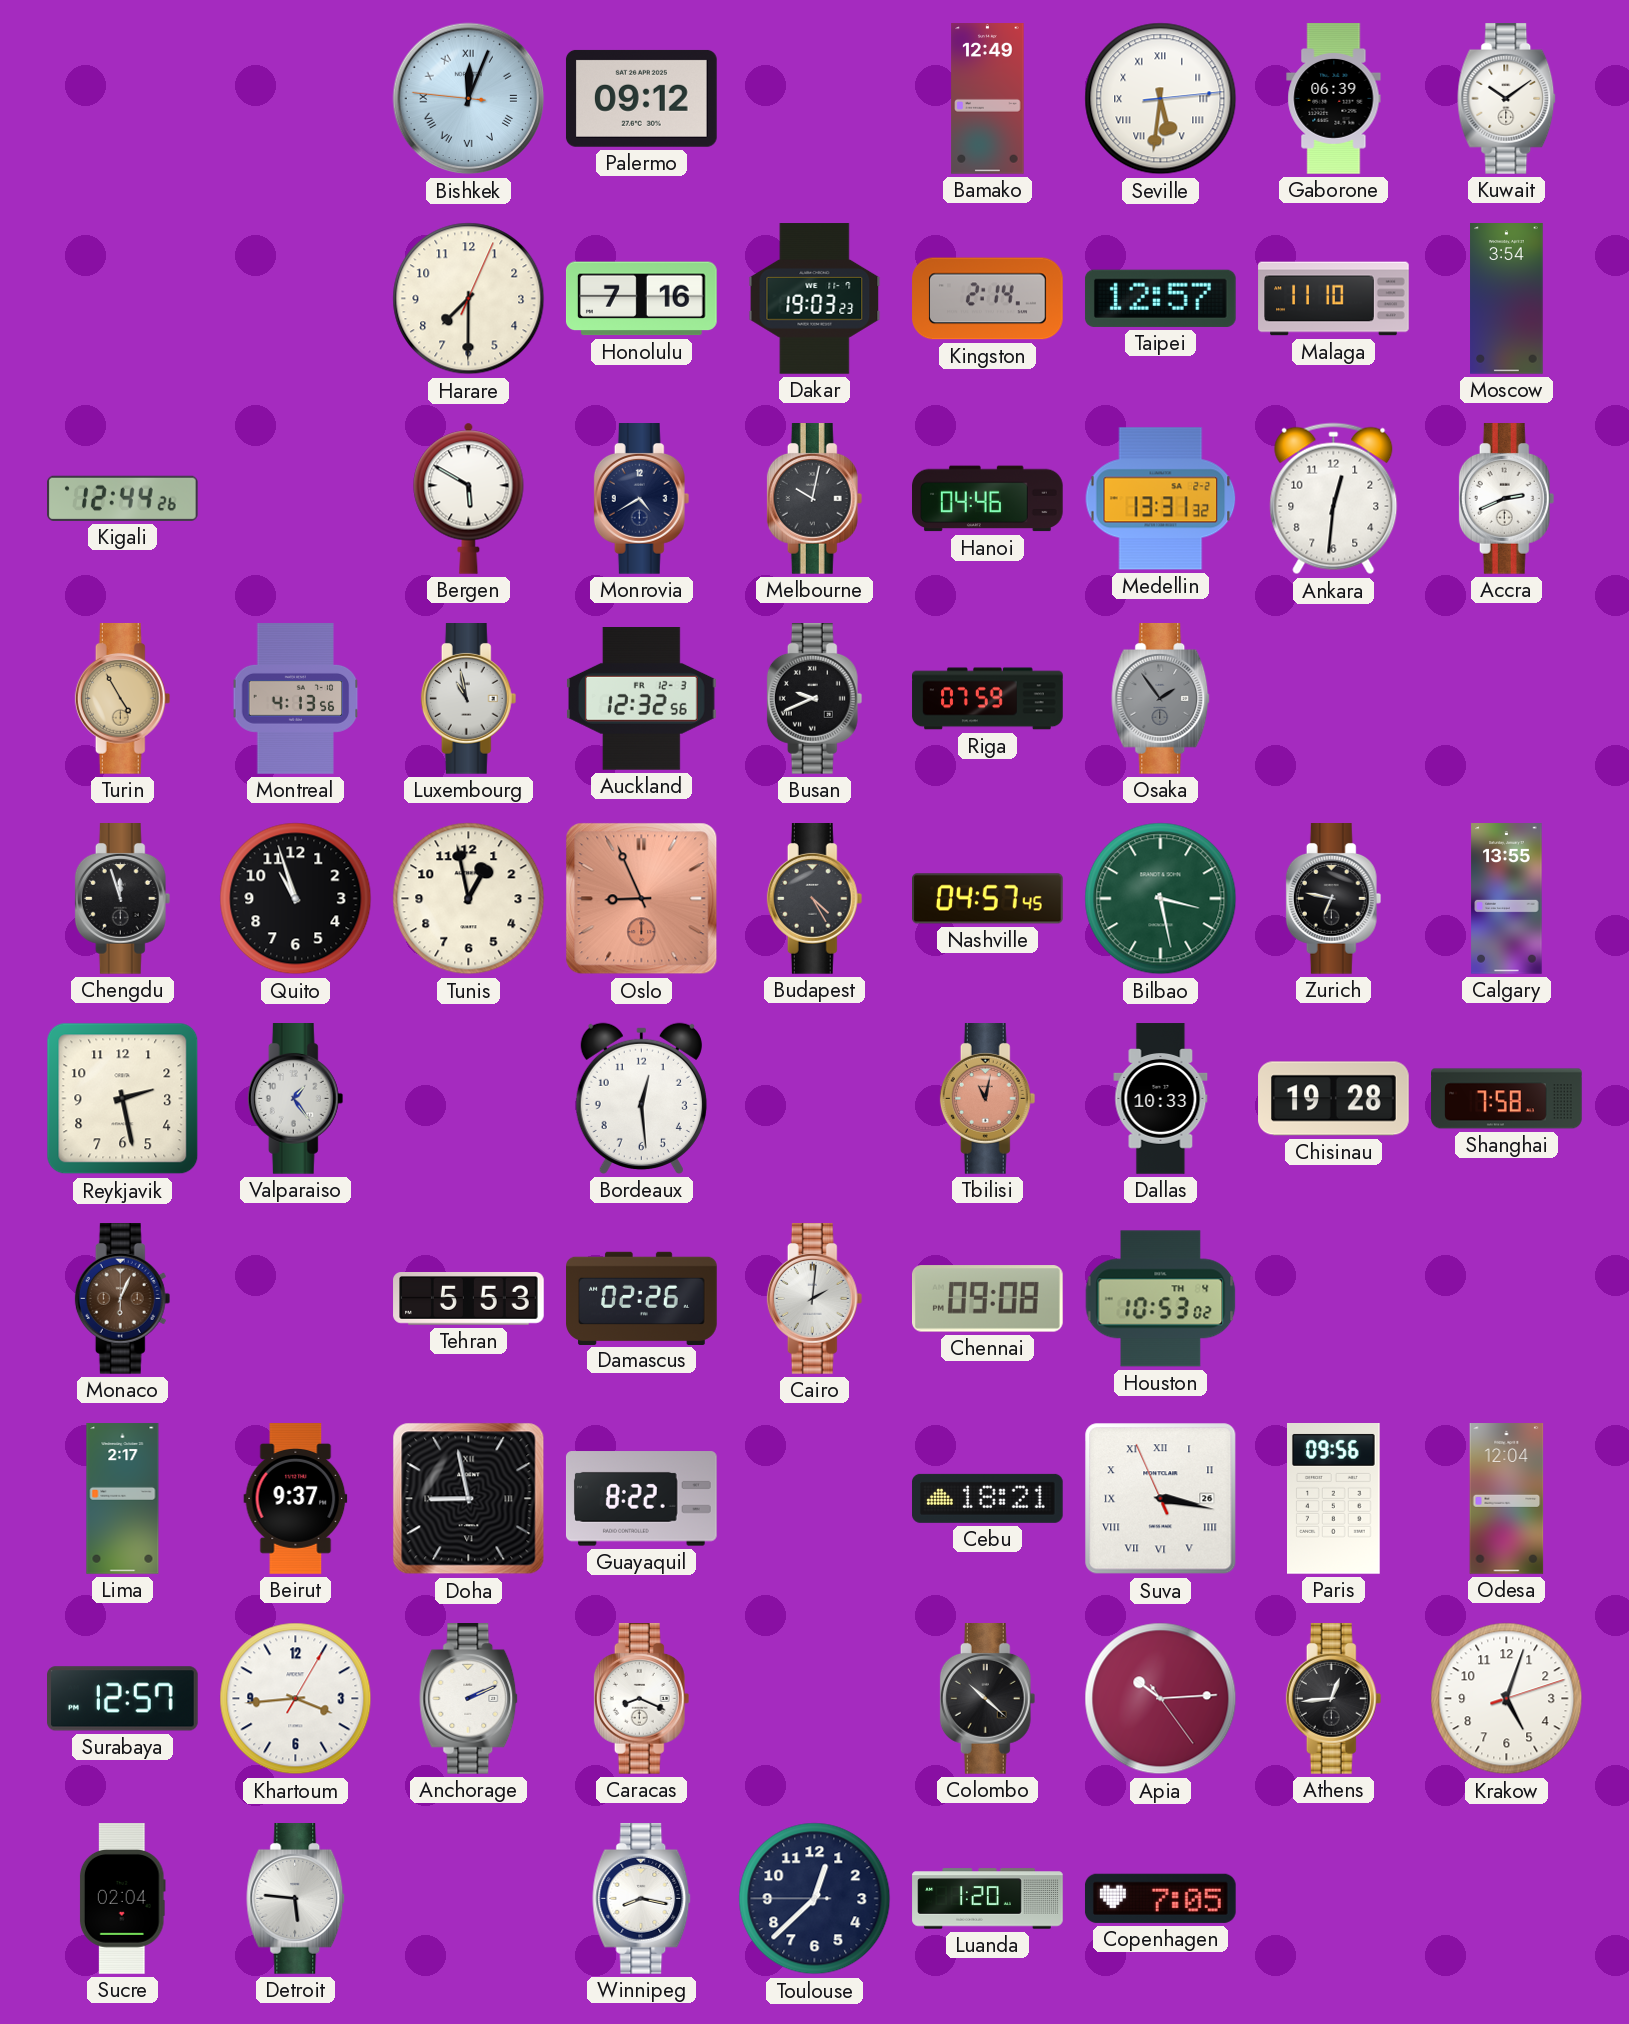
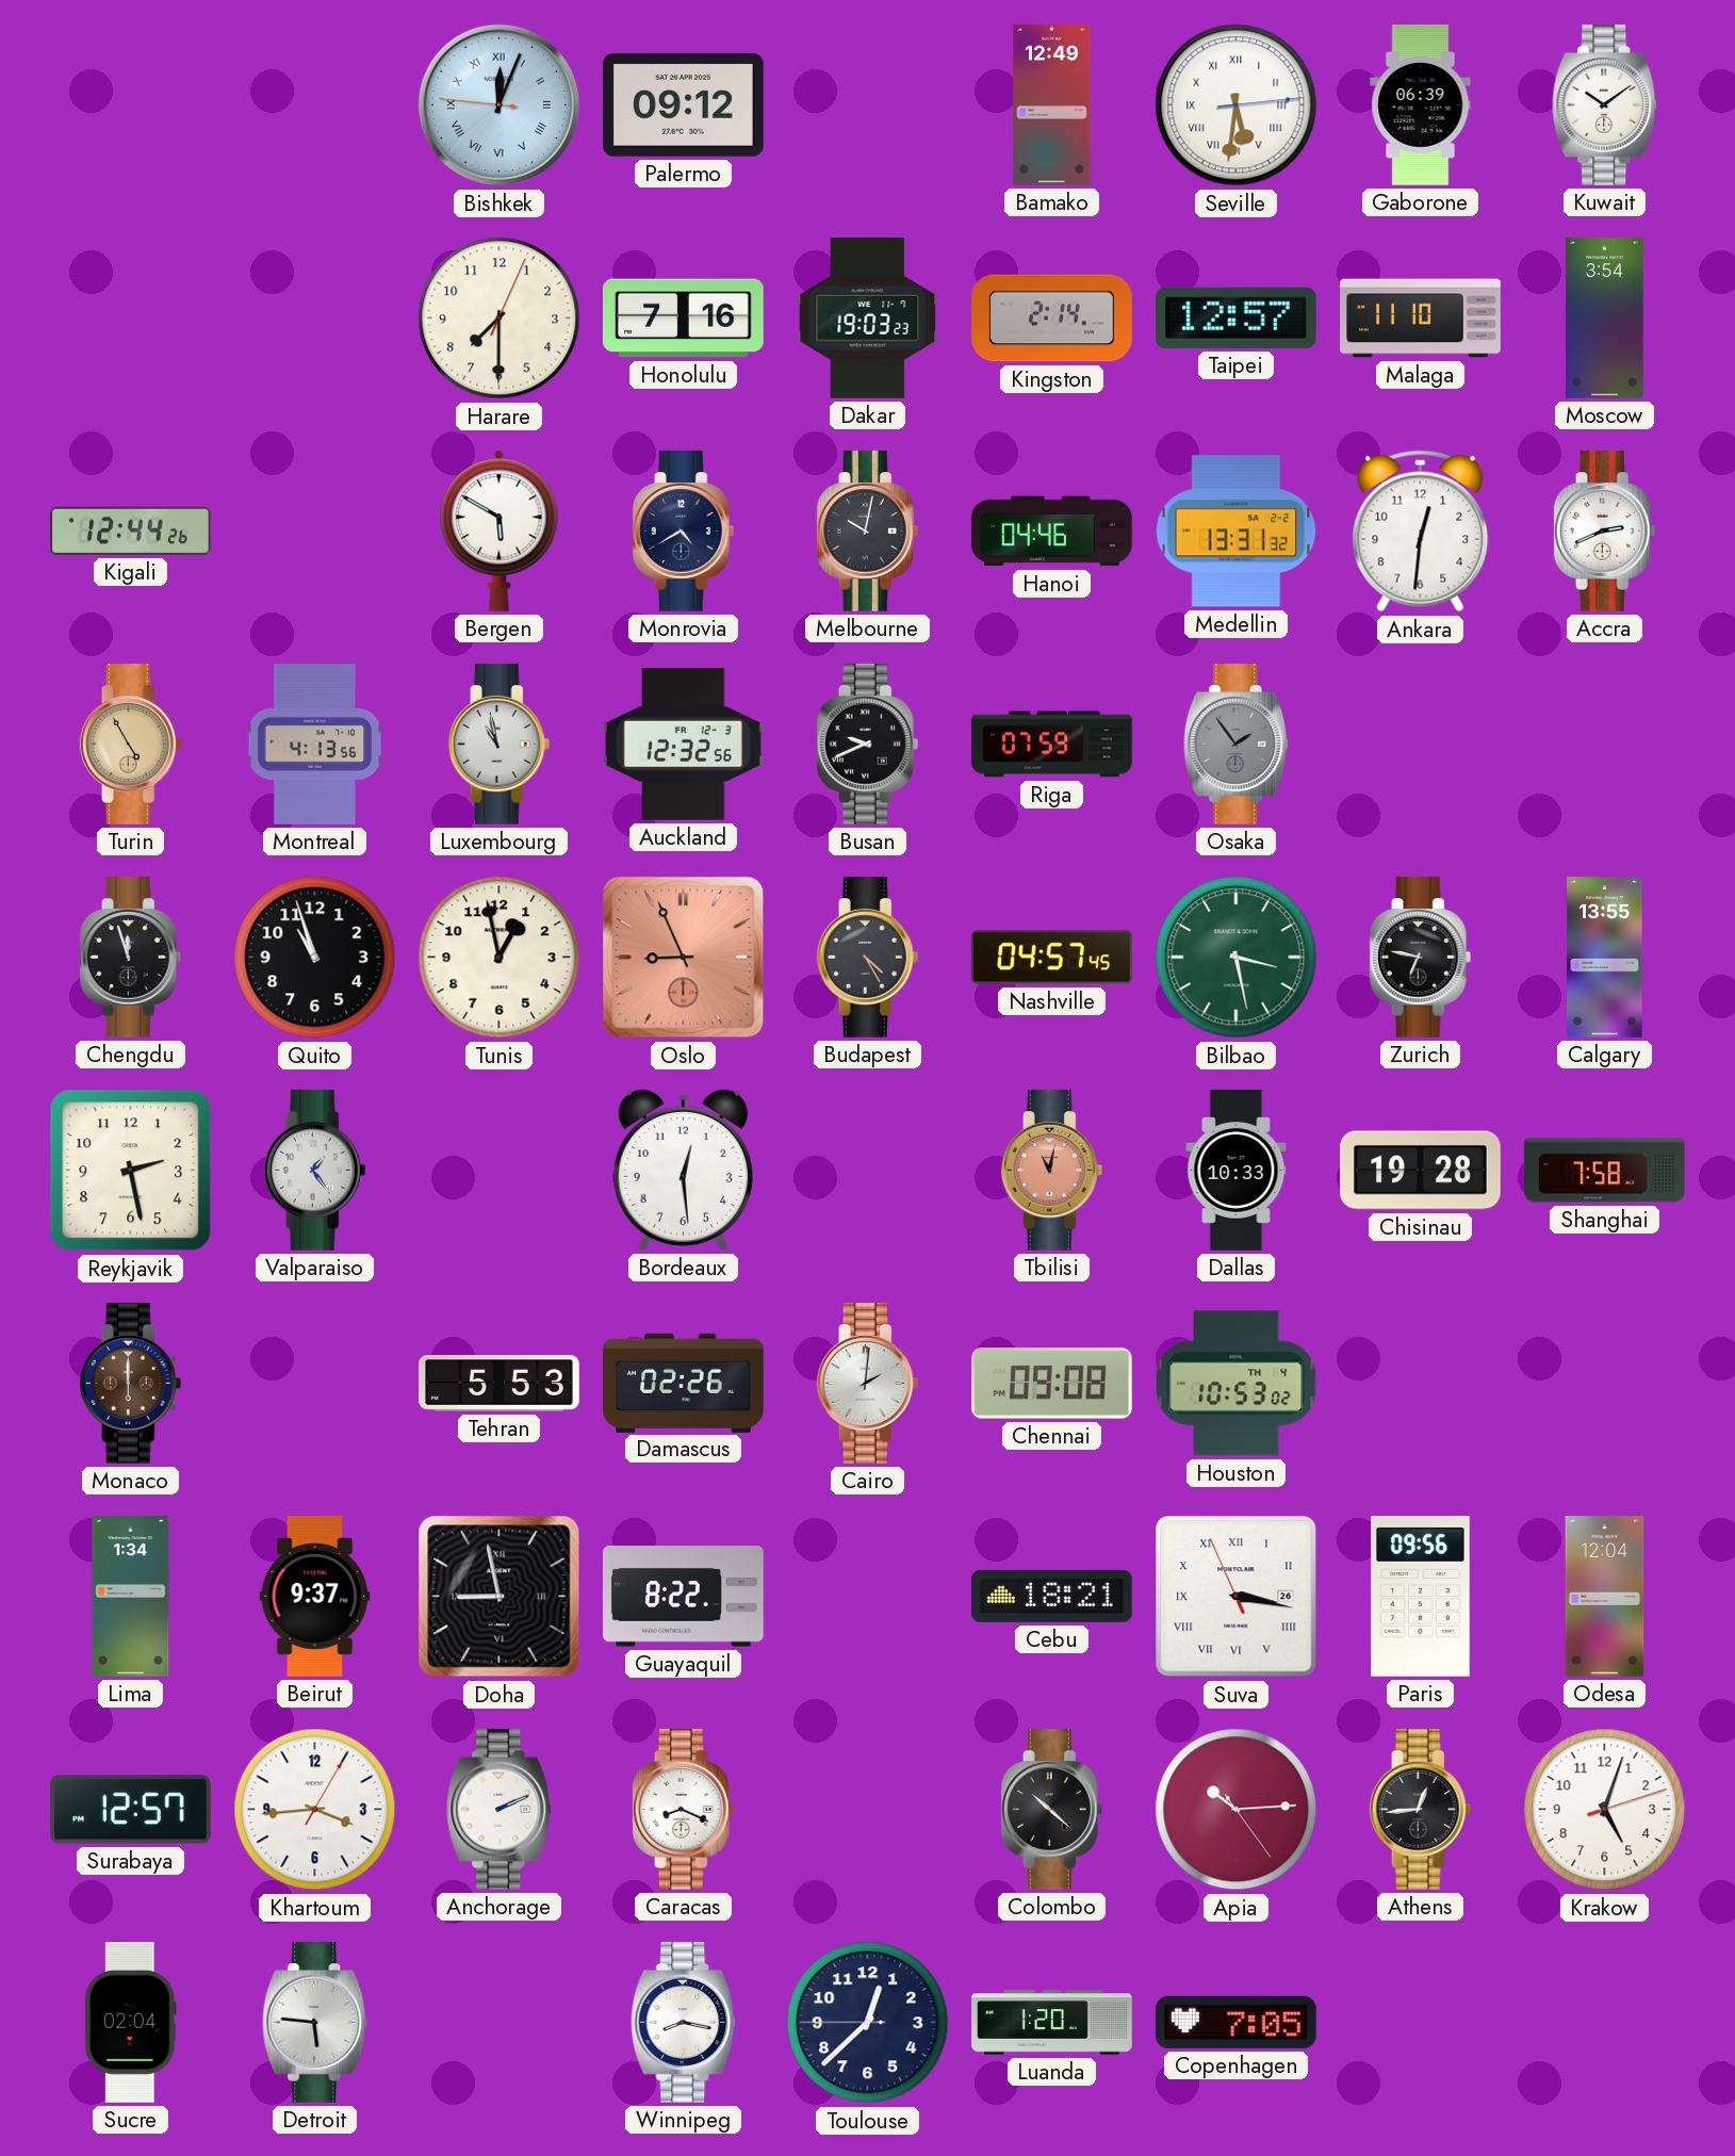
Monaco: 6:04 -> 6:00 (131, 1384)
Lima: 2:17 -> 1:34 (131, 1597)
